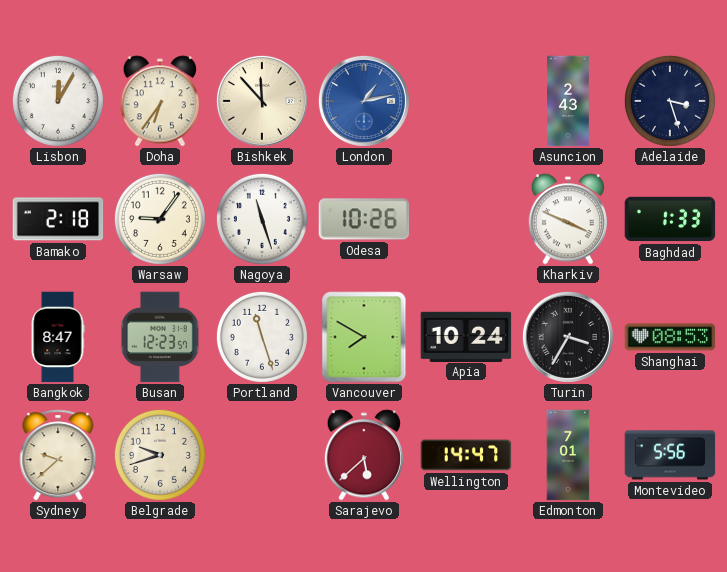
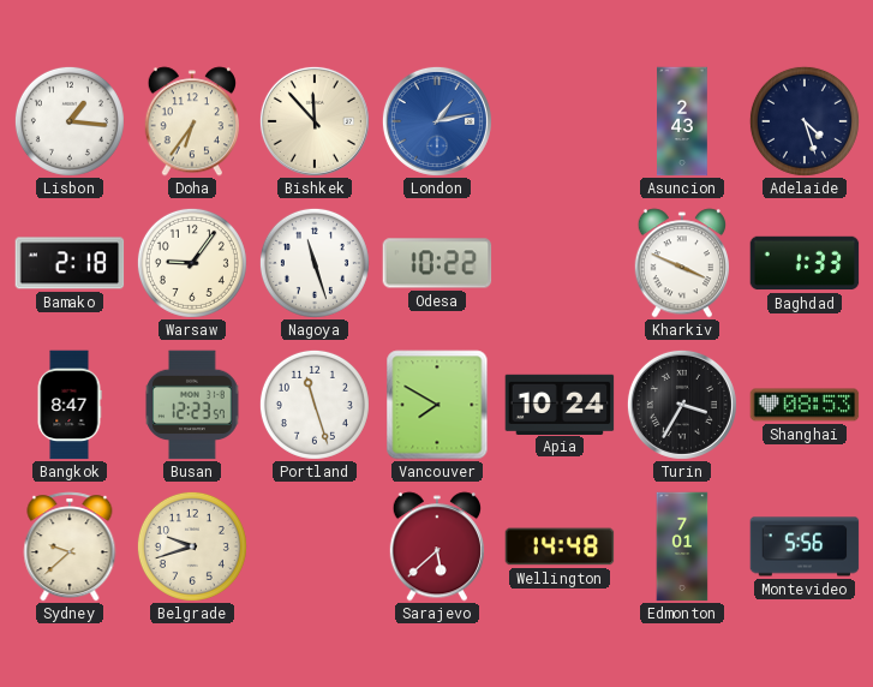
Lisbon: 12:05 -> 1:16 (70, 121)
Adelaide: 3:27 -> 4:27 (805, 121)
Odesa: 10:26 -> 10:22 (437, 263)
Wellington: 14:47 -> 14:48 (560, 546)
